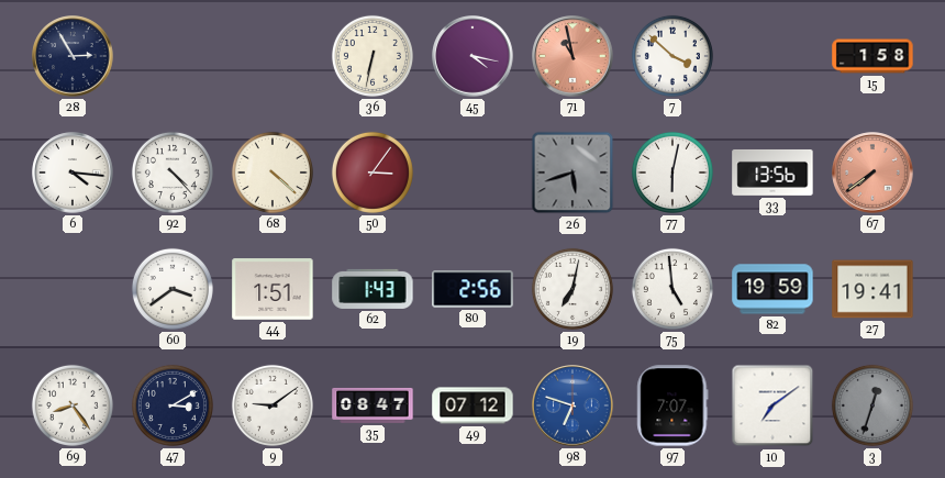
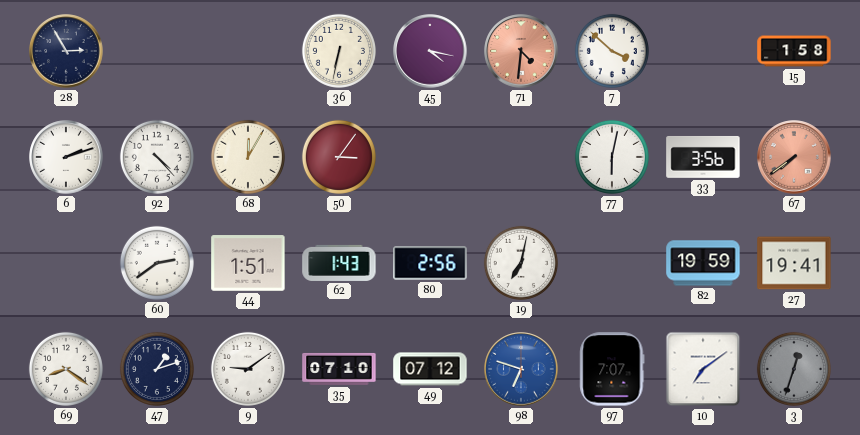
71: 10:58 -> 4:31 (521, 51)
6: 4:16 -> 2:12 (66, 157)
68: 4:22 -> 12:05 (248, 157)
26: 5:42 -> none (572, 173)
33: 13:56 -> 3:56 (703, 157)
60: 3:39 -> 2:39 (157, 263)
75: 4:59 -> none (672, 289)
69: 8:24 -> 8:21 (66, 369)
47: 3:10 -> 1:12 (157, 369)
35: 08:47 -> 07:10 (339, 369)
